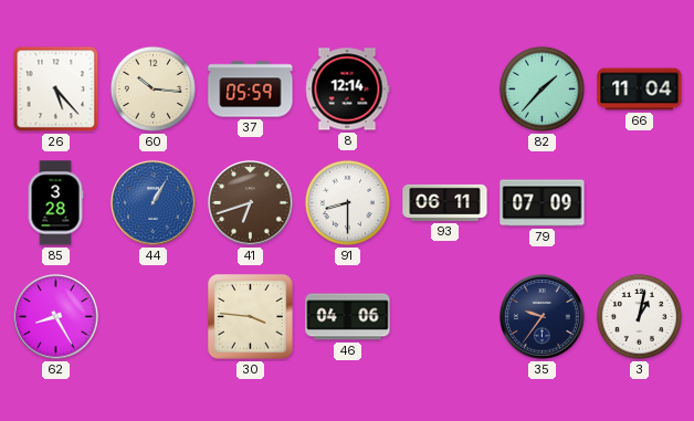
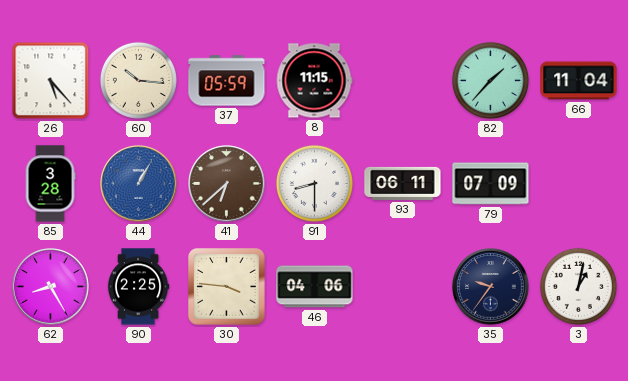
8: 12:14 -> 11:15 (314, 81)
41: 6:42 -> 6:38 (227, 184)
90: none -> 2:25 (138, 287)
